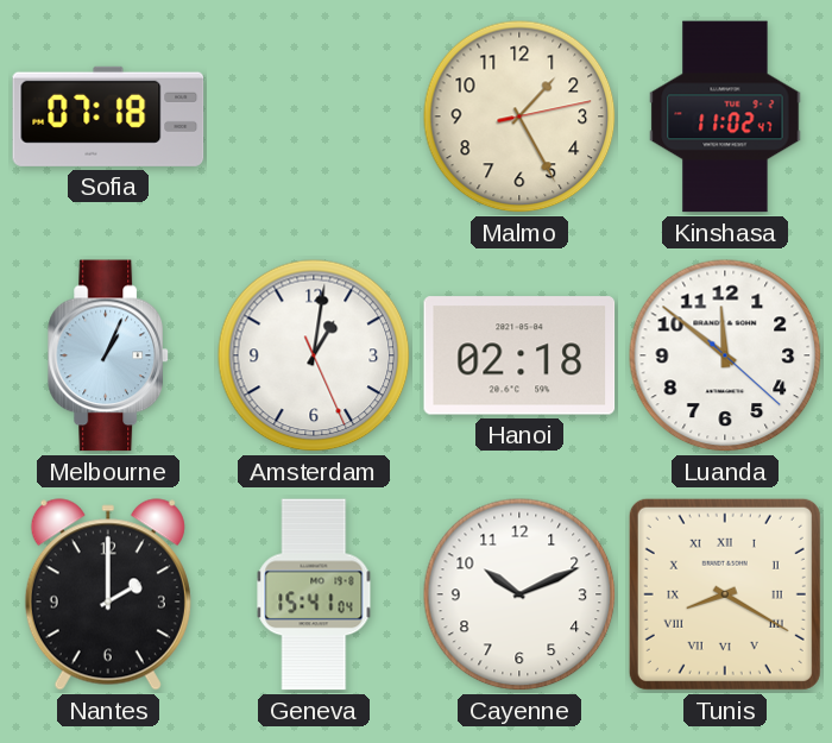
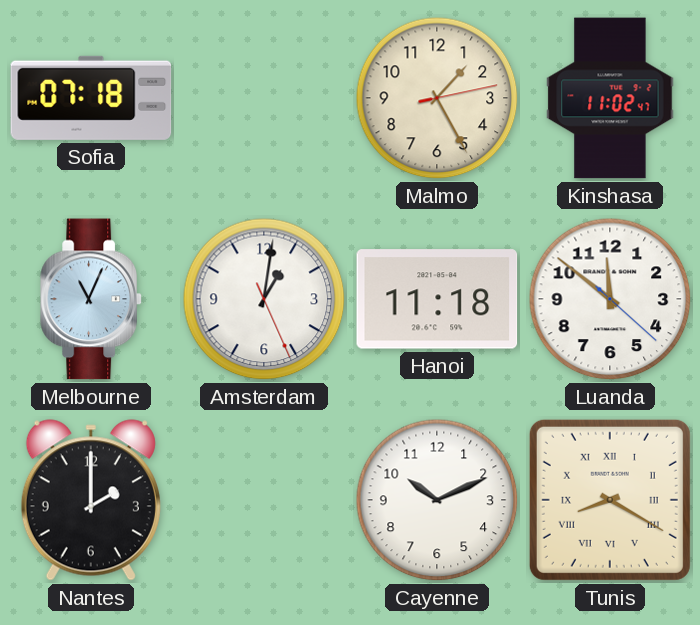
Melbourne: 1:04 -> 11:04 (91, 299)
Hanoi: 02:18 -> 11:18 (437, 299)
Geneva: 15:41 -> none (314, 594)
